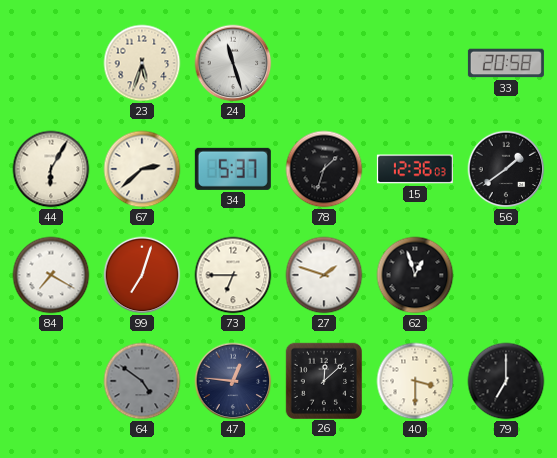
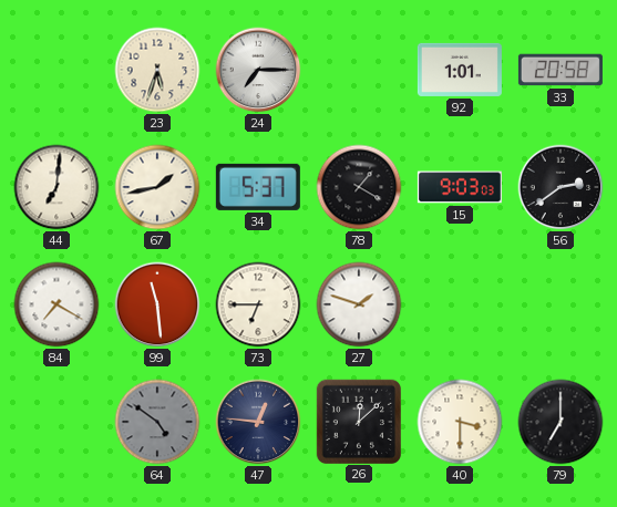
24: 11:27 -> 7:15 (258, 70)
92: none -> 1:01 (460, 70)
44: 6:05 -> 7:01 (56, 187)
67: 2:38 -> 1:43 (157, 187)
78: 1:33 -> 1:20 (359, 187)
15: 12:36 -> 9:03 (460, 187)
56: 1:39 -> 2:39 (561, 187)
99: 7:03 -> 11:29 (157, 304)
62: 12:57 -> none (415, 275)
